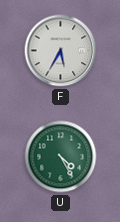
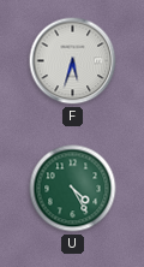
F: 5:35 -> 5:33 (73, 61)
